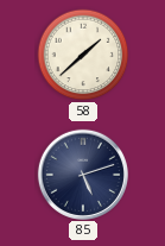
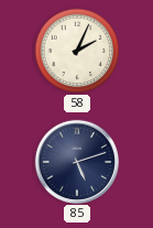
58: 1:38 -> 2:04 (77, 51)
